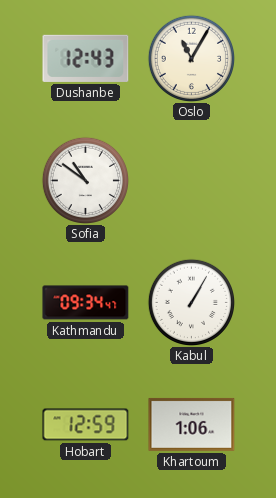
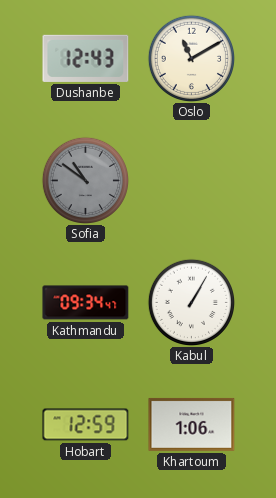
Oslo: 11:05 -> 11:10 (191, 58)
Sofia dial: white -> grey (85, 180)
